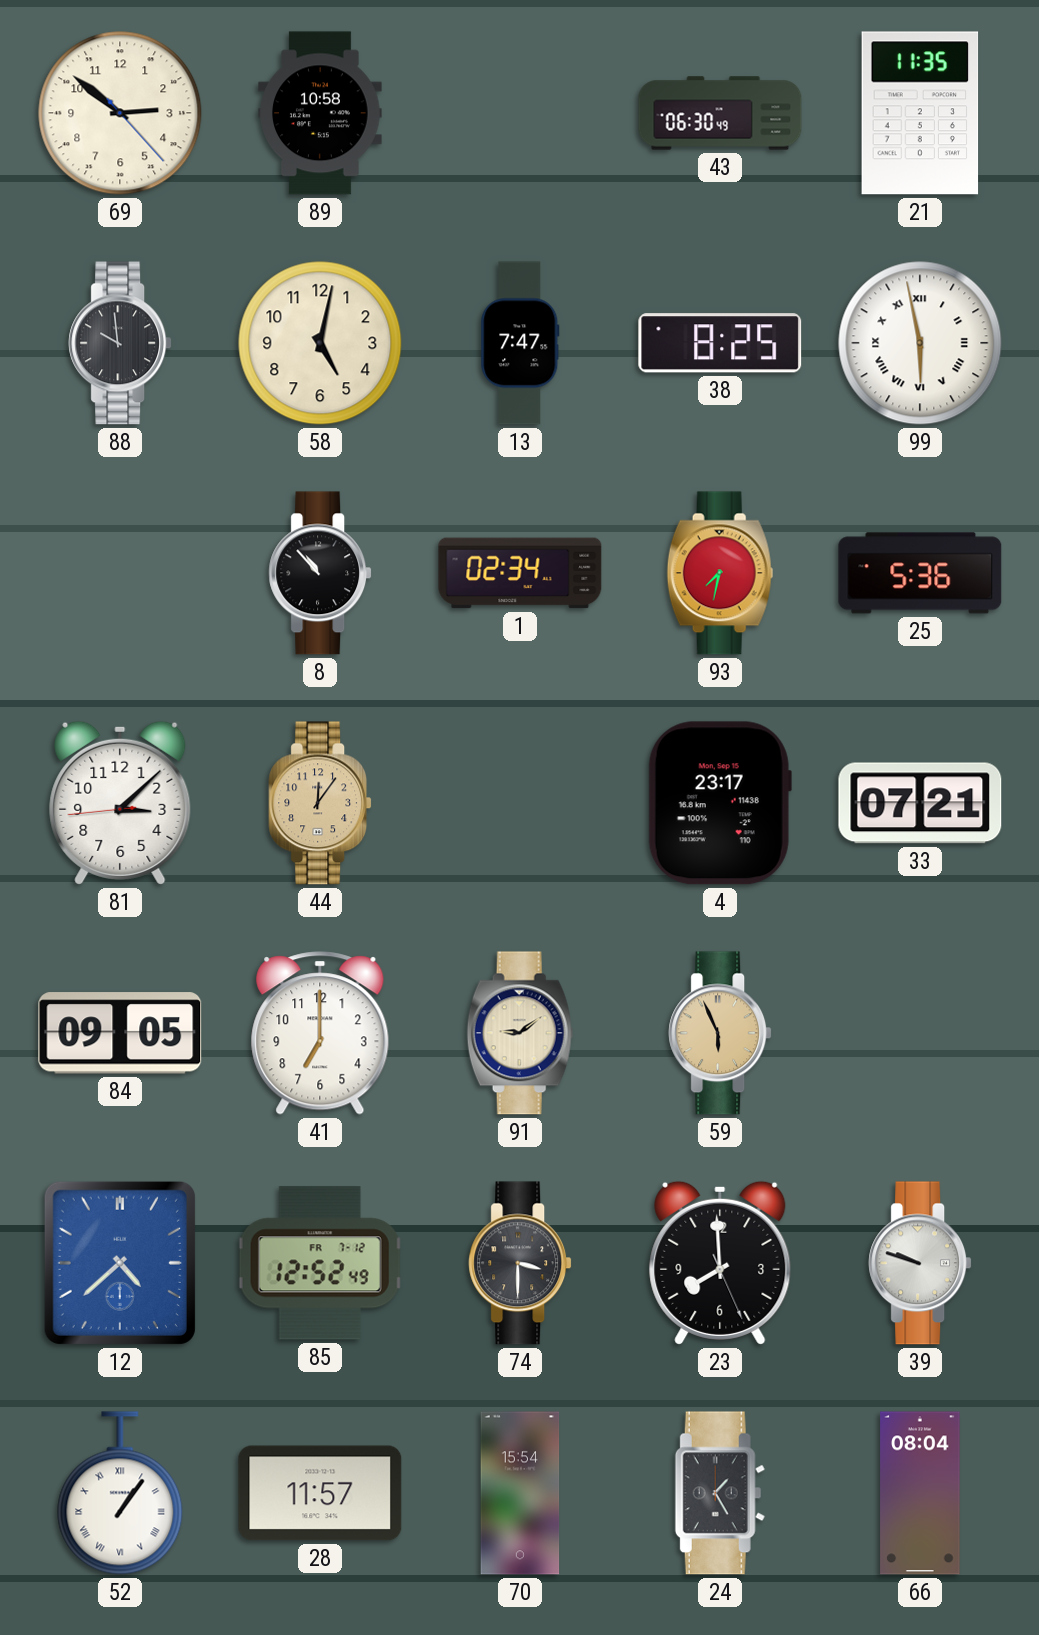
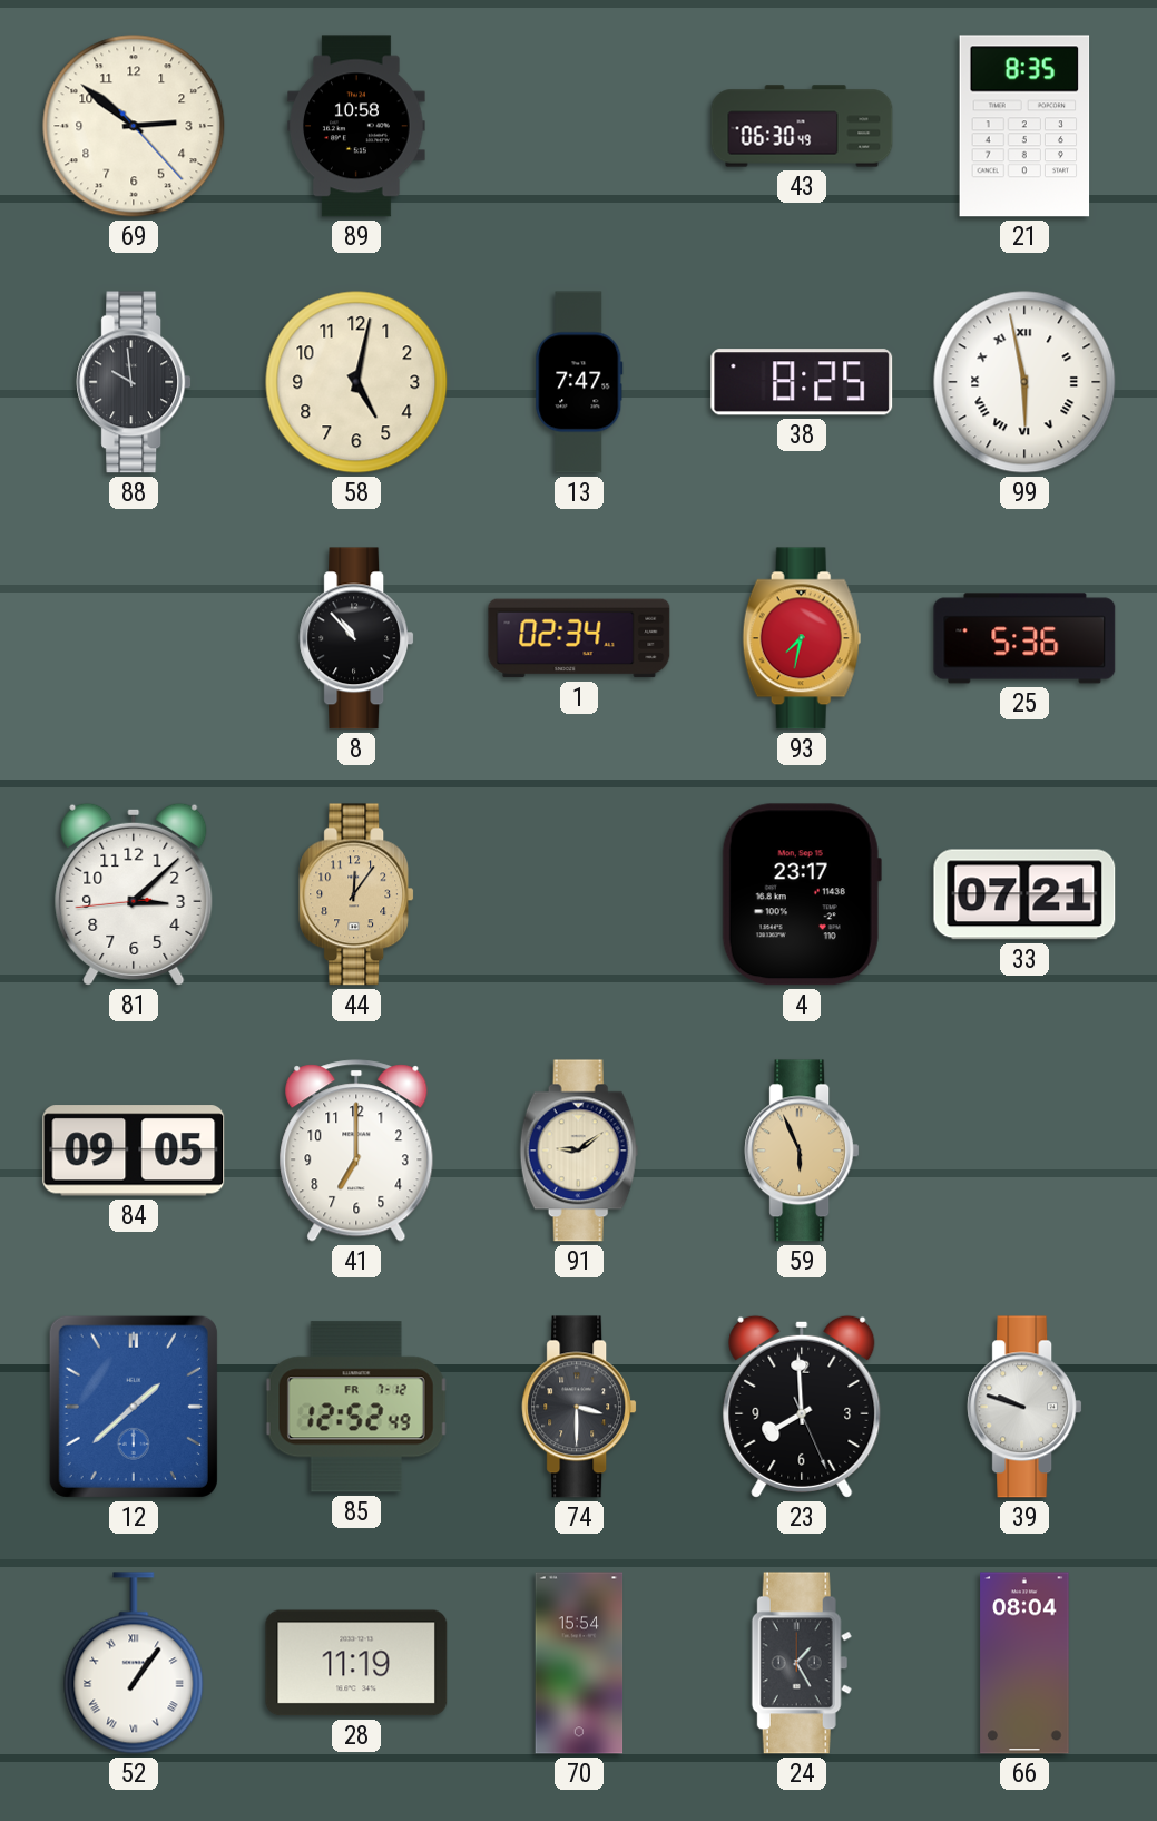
21: 11:35 -> 8:35 (1024, 126)
12: 4:38 -> 1:38 (134, 1407)
28: 11:57 -> 11:19 (356, 1663)
